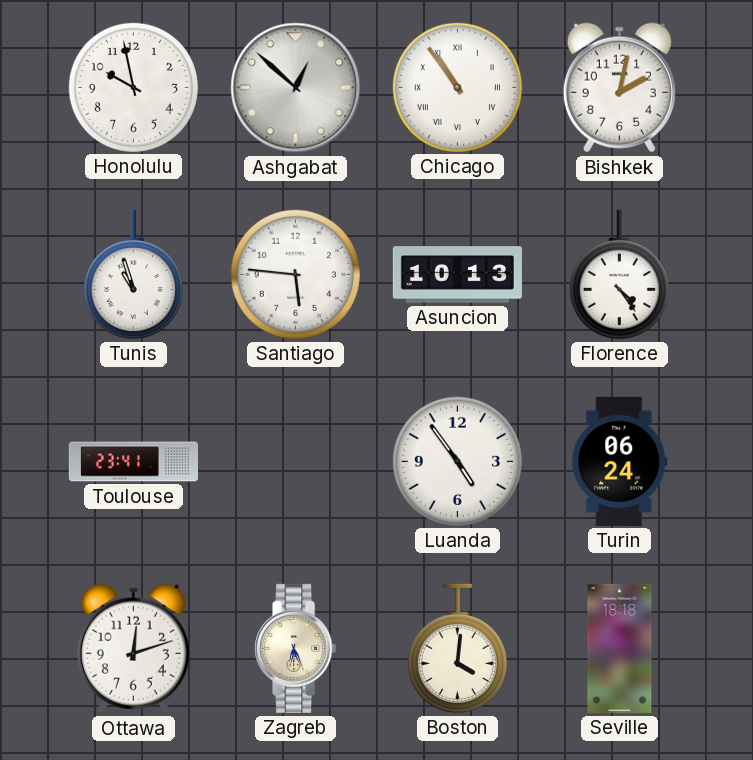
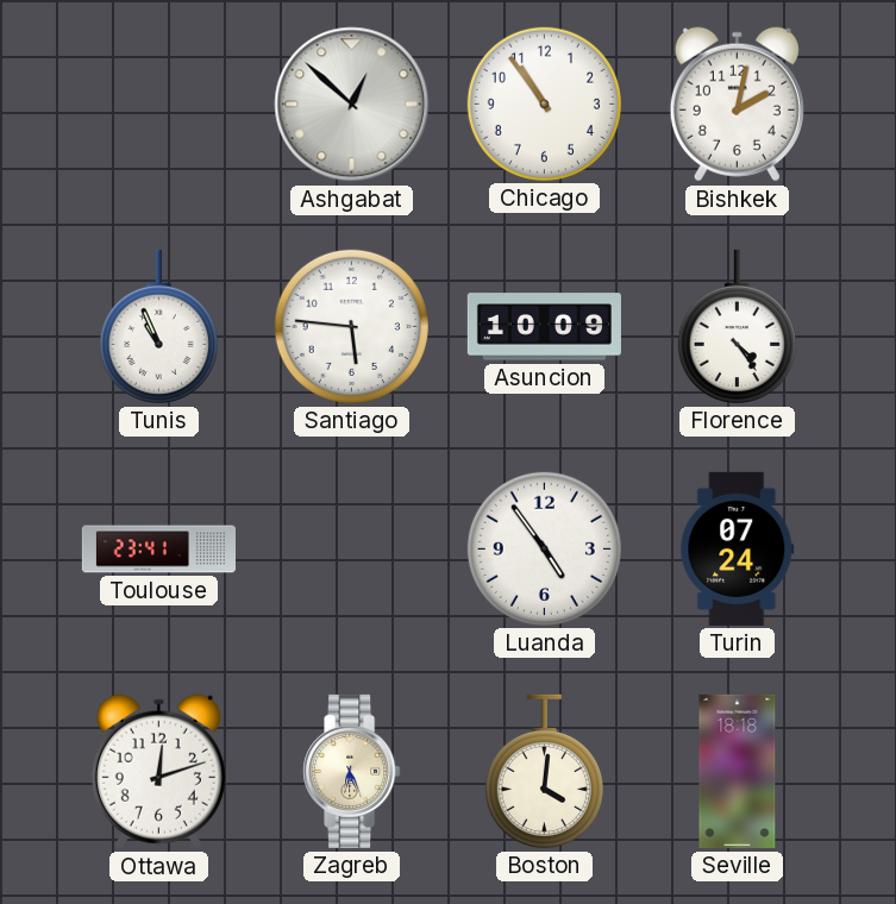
Honolulu: 9:58 -> none (133, 87)
Chicago numerals: Roman -> Arabic (544, 103)
Tunis: 10:57 -> 10:56 (158, 326)
Asuncion: 10:13 -> 10:09 (544, 327)
Turin: 06:24 -> 07:24 (738, 548)
